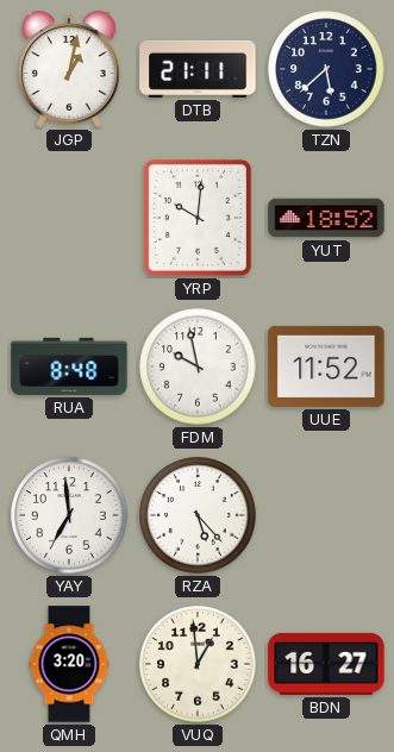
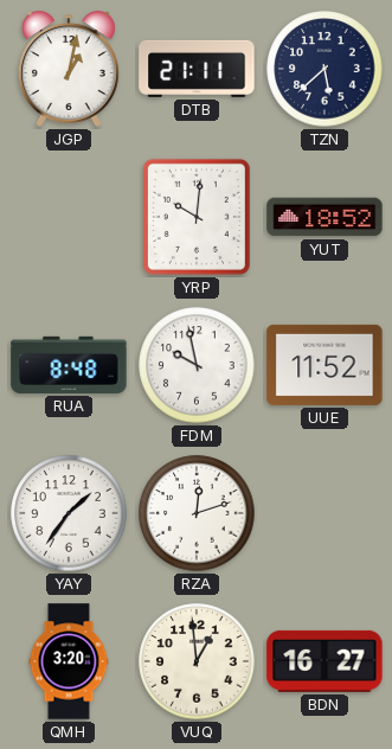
YAY: 6:59 -> 1:36 (69, 513)
RZA: 5:23 -> 12:12 (197, 513)
